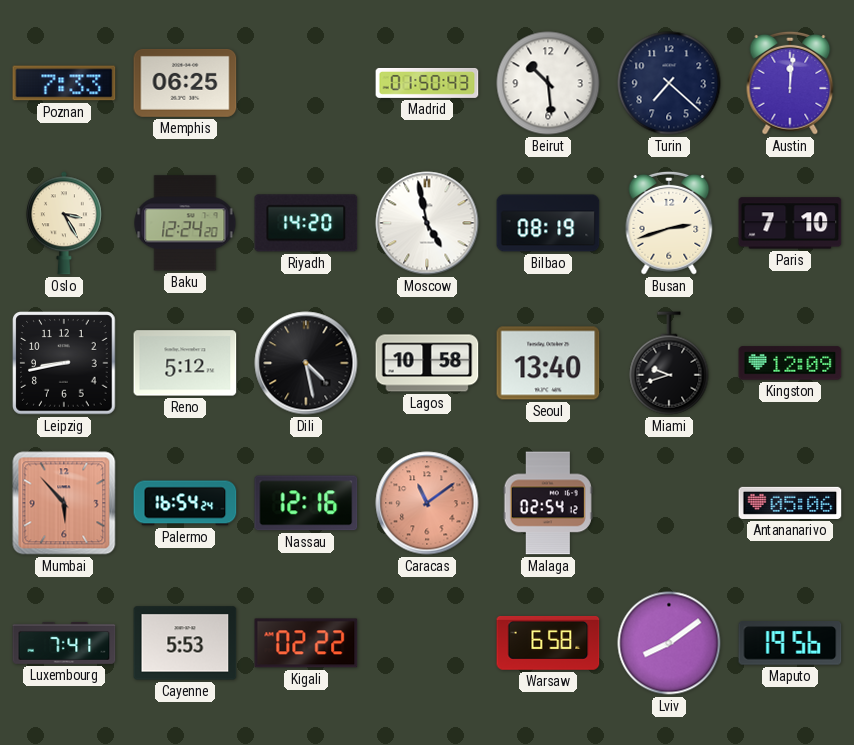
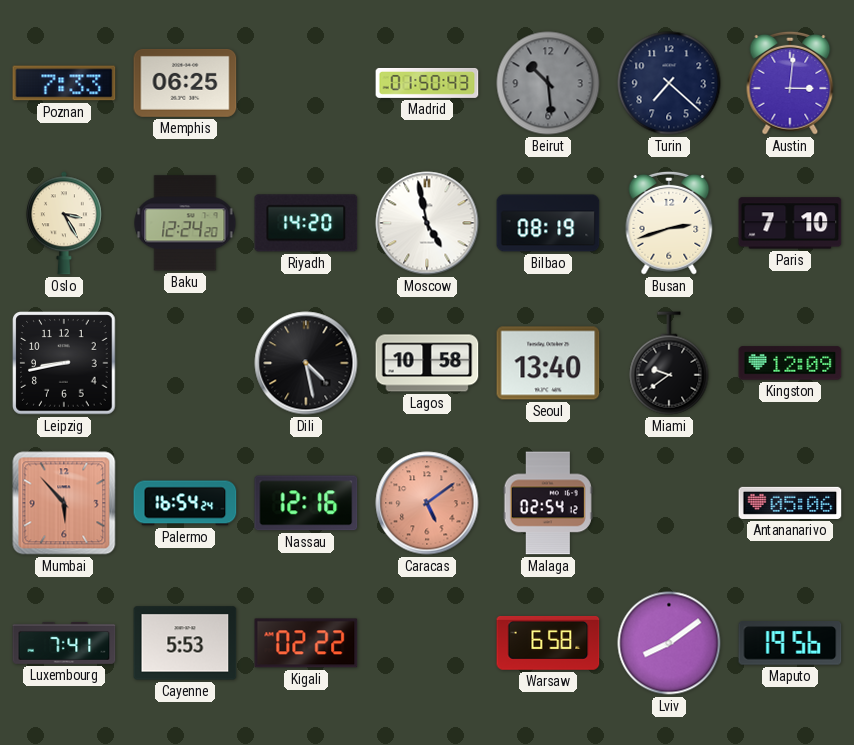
Beirut dial: white -> grey (548, 83)
Austin: 12:01 -> 3:01 (790, 83)
Reno: 5:12 -> none (185, 363)
Miami: 9:42 -> 9:39 (669, 363)
Caracas: 11:09 -> 5:09 (427, 503)
